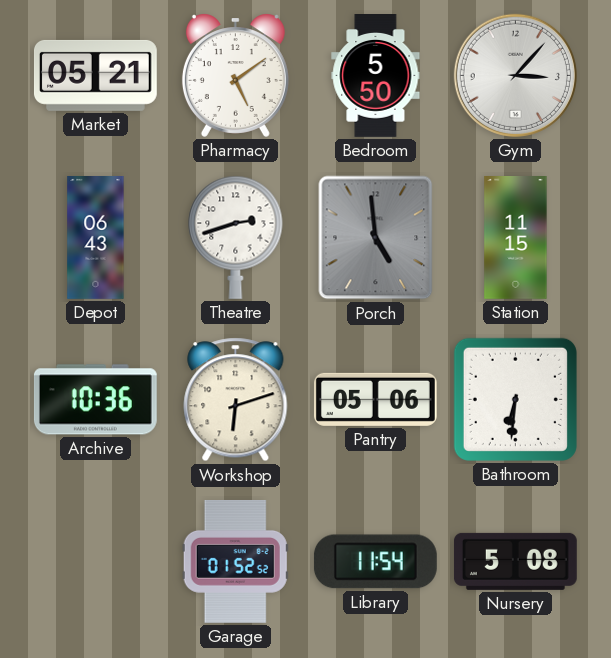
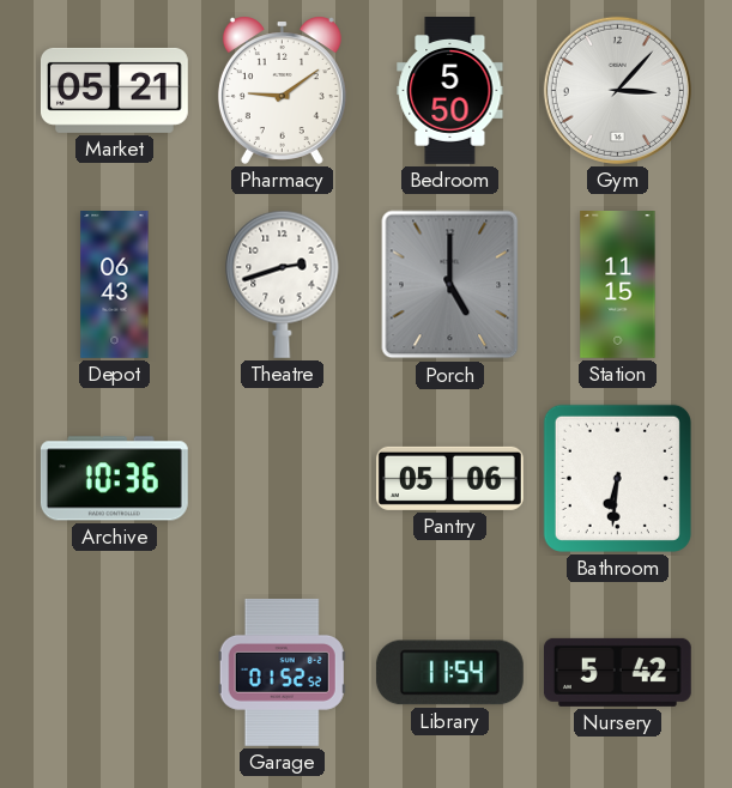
Pharmacy: 5:09 -> 9:09 (282, 90)
Porch: 4:59 -> 5:00 (450, 285)
Workshop: 6:12 -> none (236, 400)
Nursery: 5:08 -> 5:42 (617, 672)
